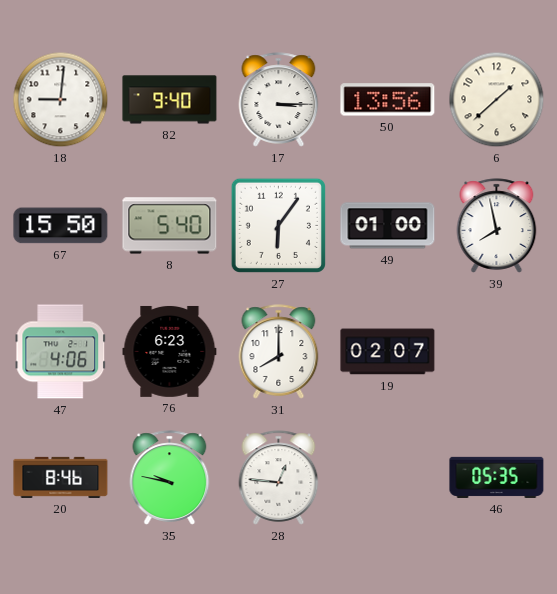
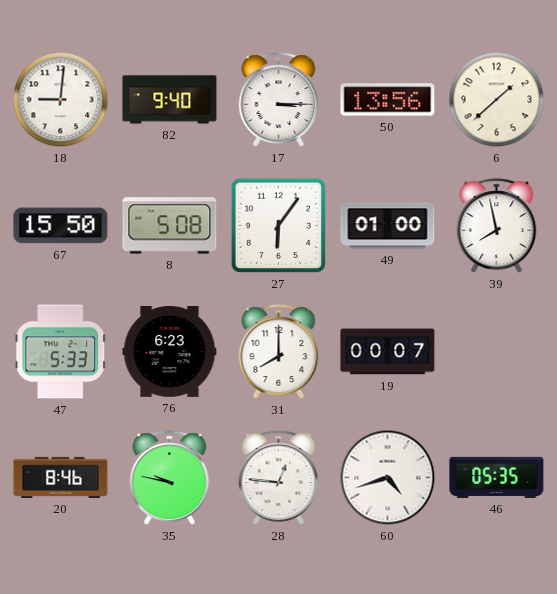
8: 5:40 -> 5:08 (170, 226)
47: 4:06 -> 5:33 (61, 352)
19: 02:07 -> 00:07 (388, 352)
60: none -> 4:42 (388, 478)
